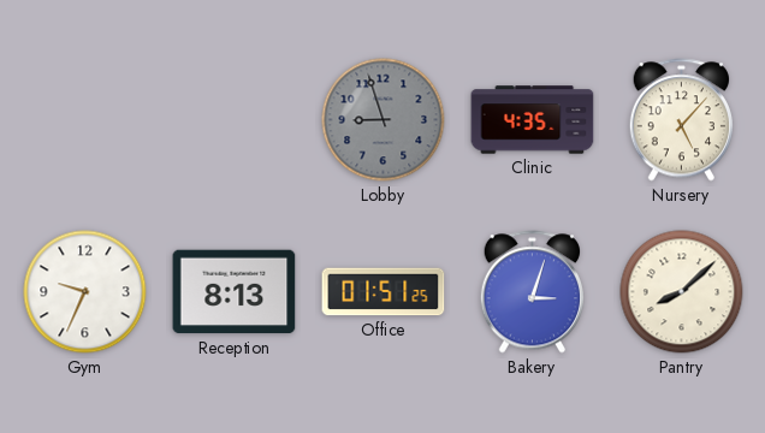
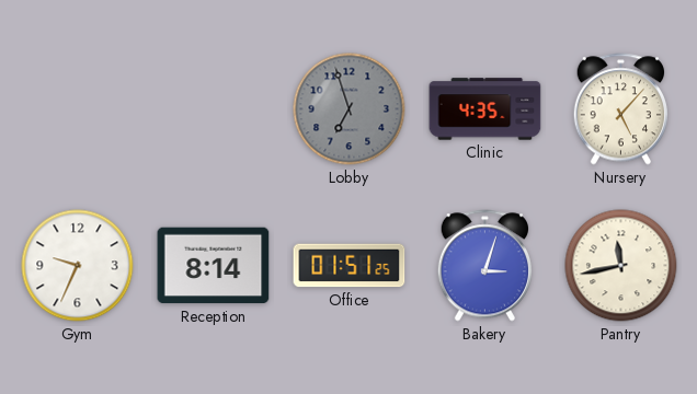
Lobby: 8:57 -> 6:57 (350, 109)
Reception: 8:13 -> 8:14 (214, 266)
Pantry: 8:08 -> 11:43 (621, 266)
